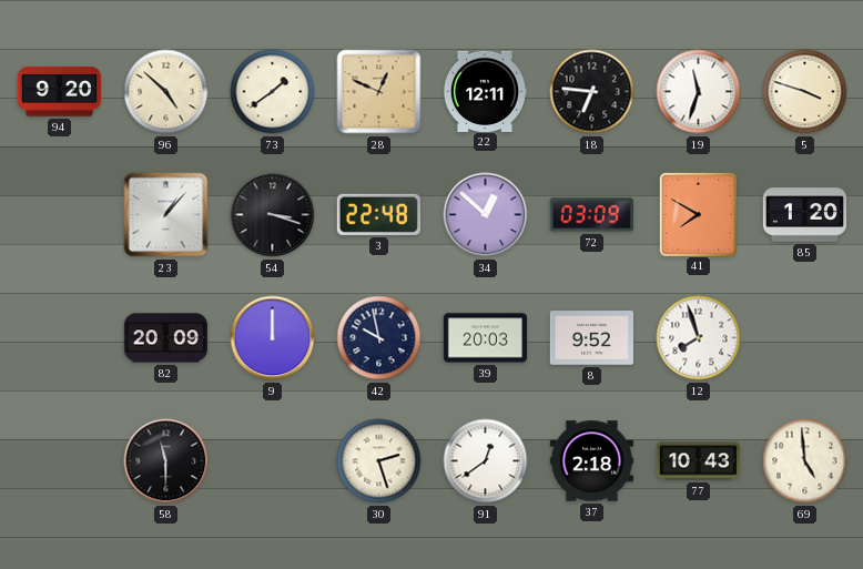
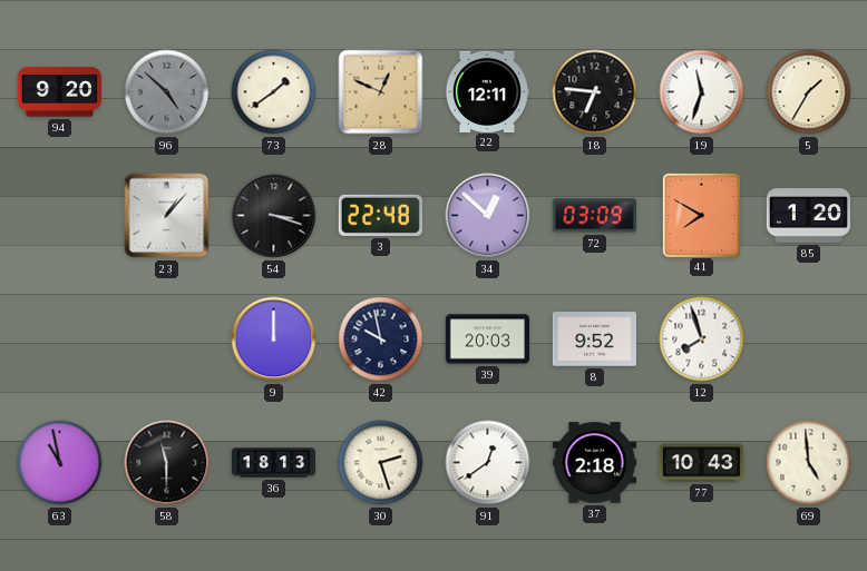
96 dial: cream -> grey (167, 92)
5: 3:48 -> 1:35 (809, 92)
82: 20:09 -> none (165, 338)
63: none -> 10:58 (60, 463)
36: none -> 18:13 (273, 463)
